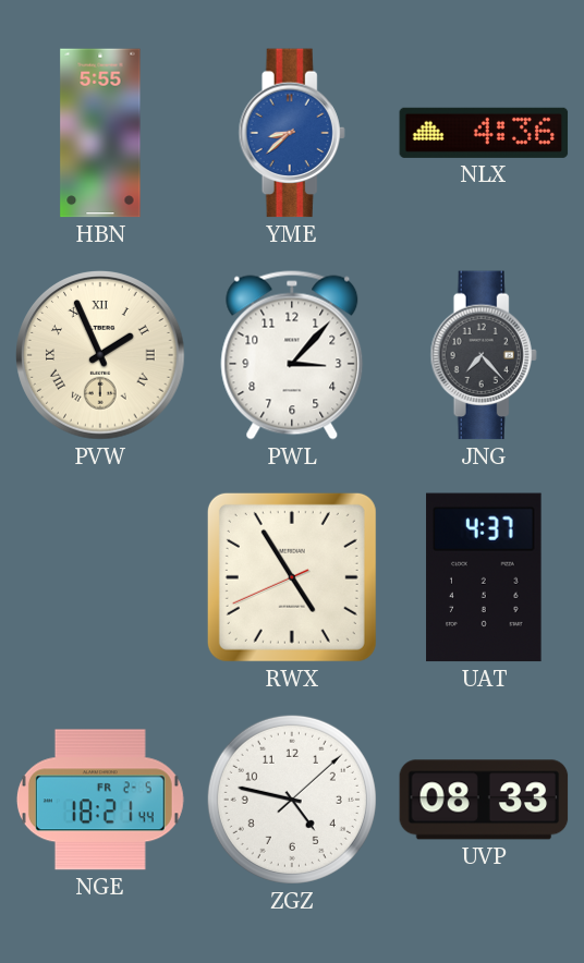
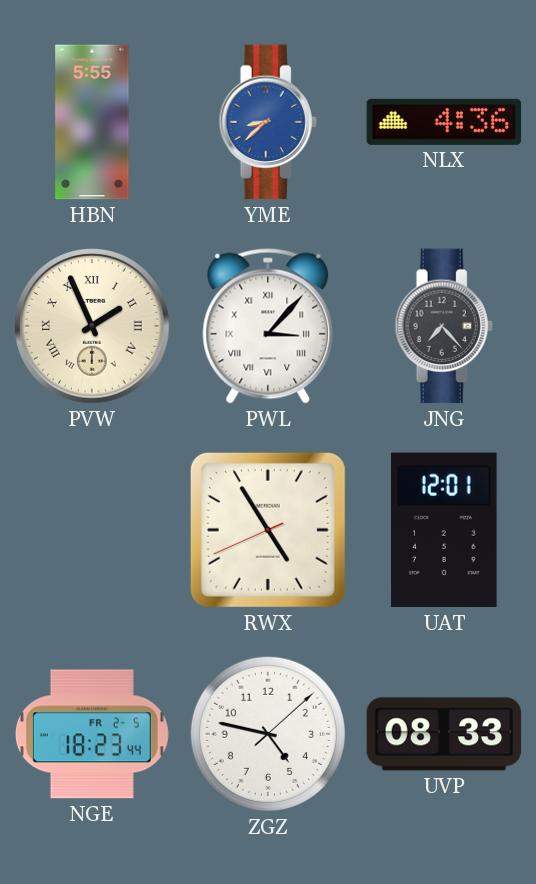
PWL numerals: Arabic -> Roman (268, 326)
UAT: 4:37 -> 12:01 (444, 530)
NGE: 18:21 -> 18:23 (92, 734)
